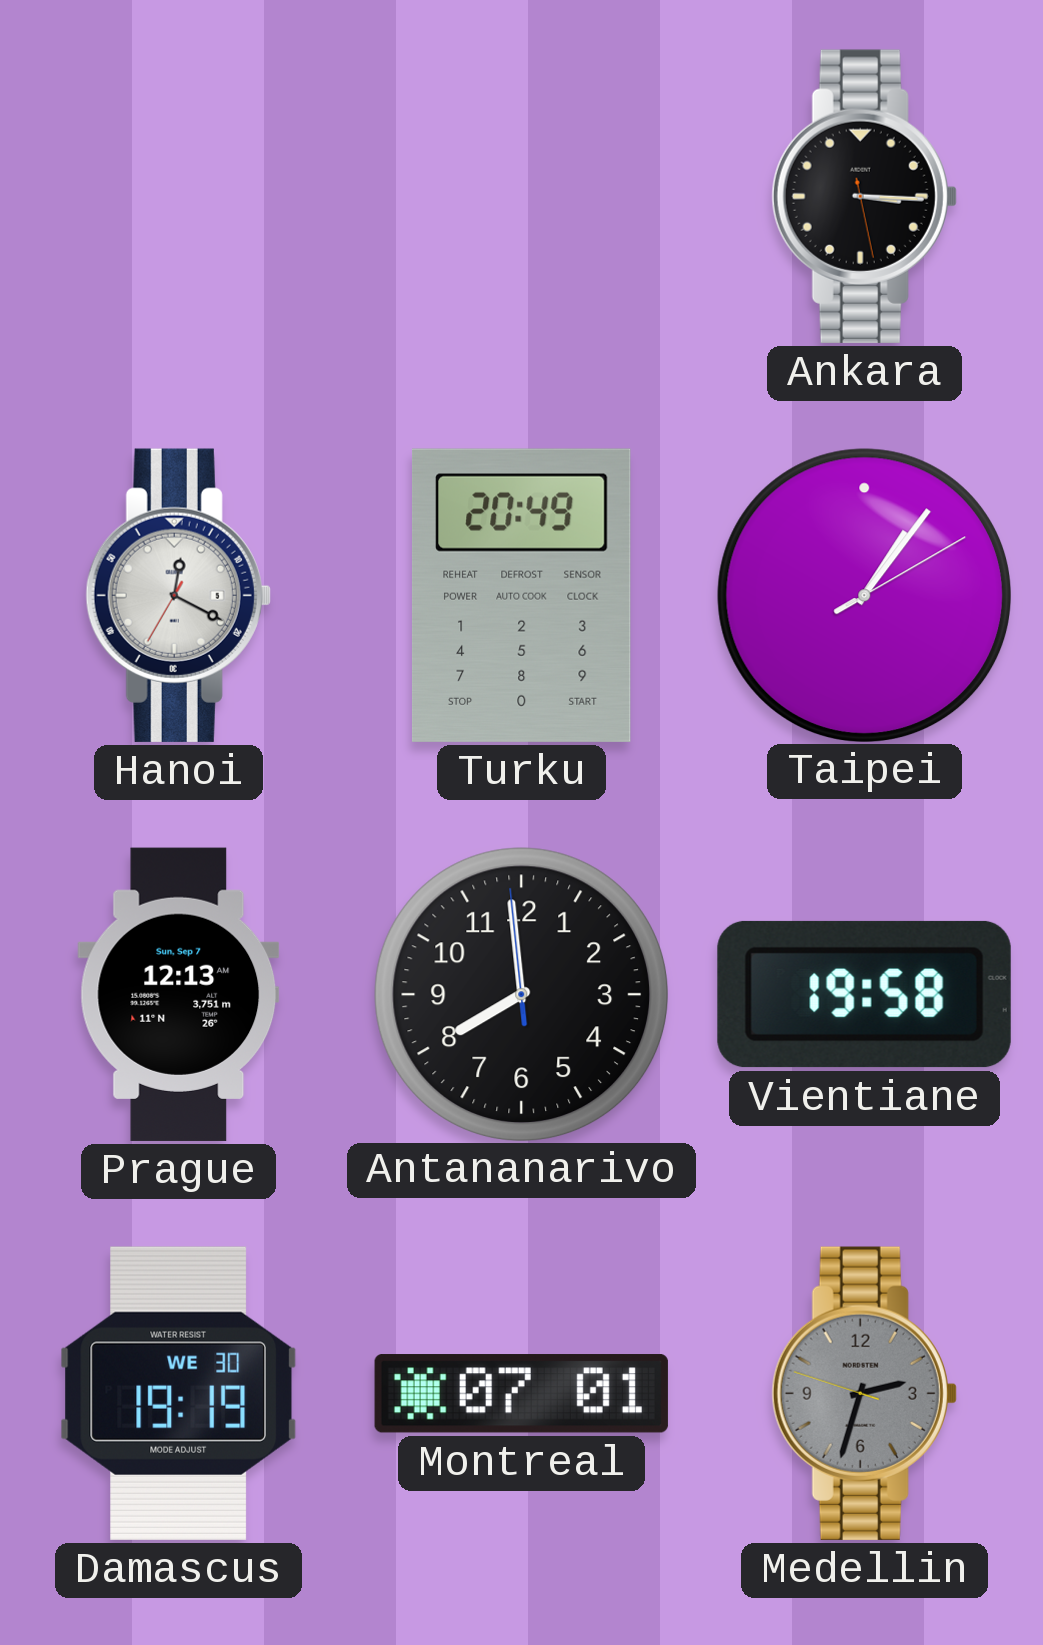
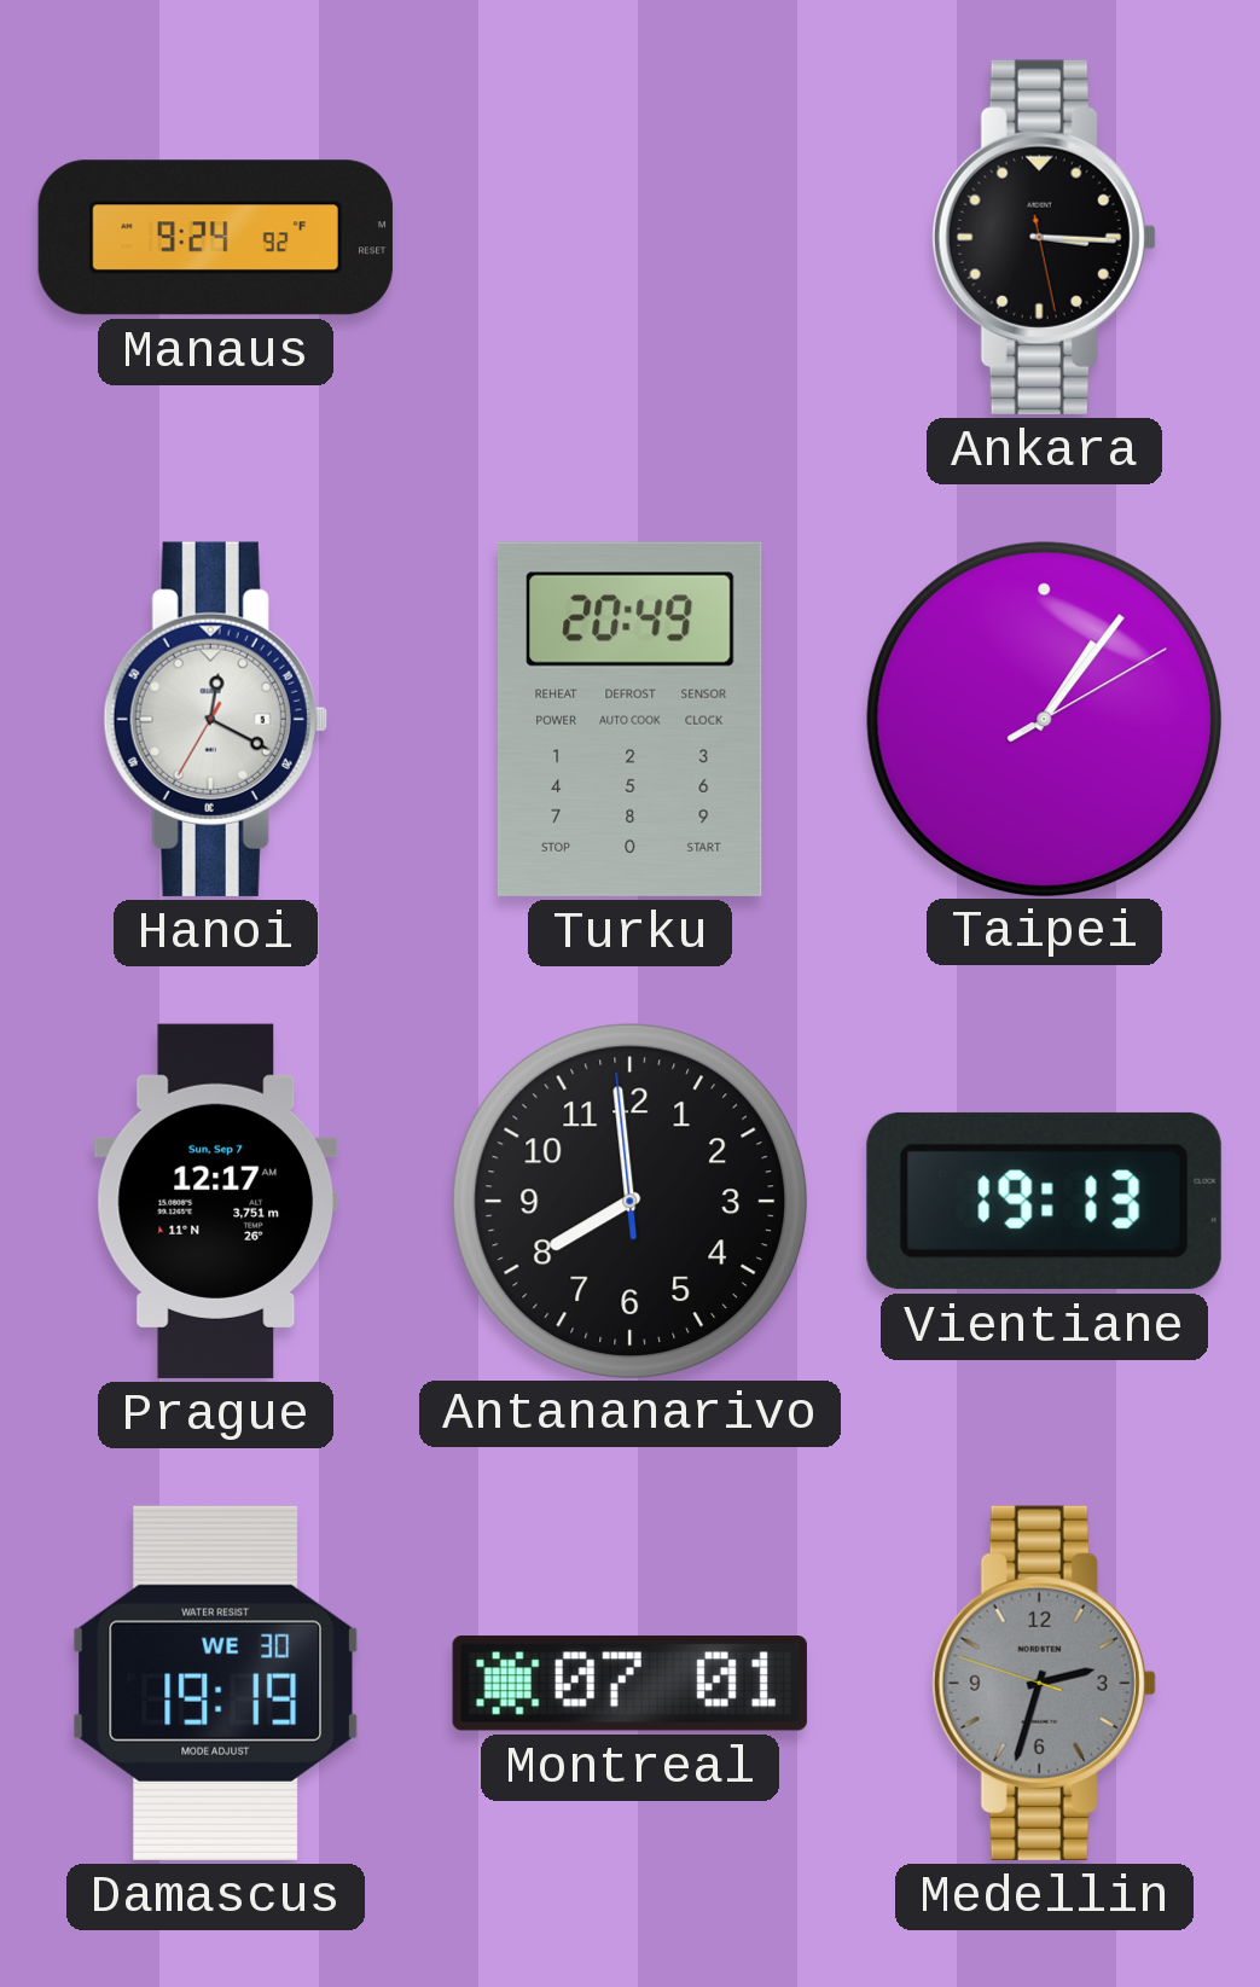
Manaus: none -> 9:24 (215, 238)
Prague: 12:13 -> 12:17 (216, 1201)
Vientiane: 19:58 -> 19:13 (1044, 1201)
